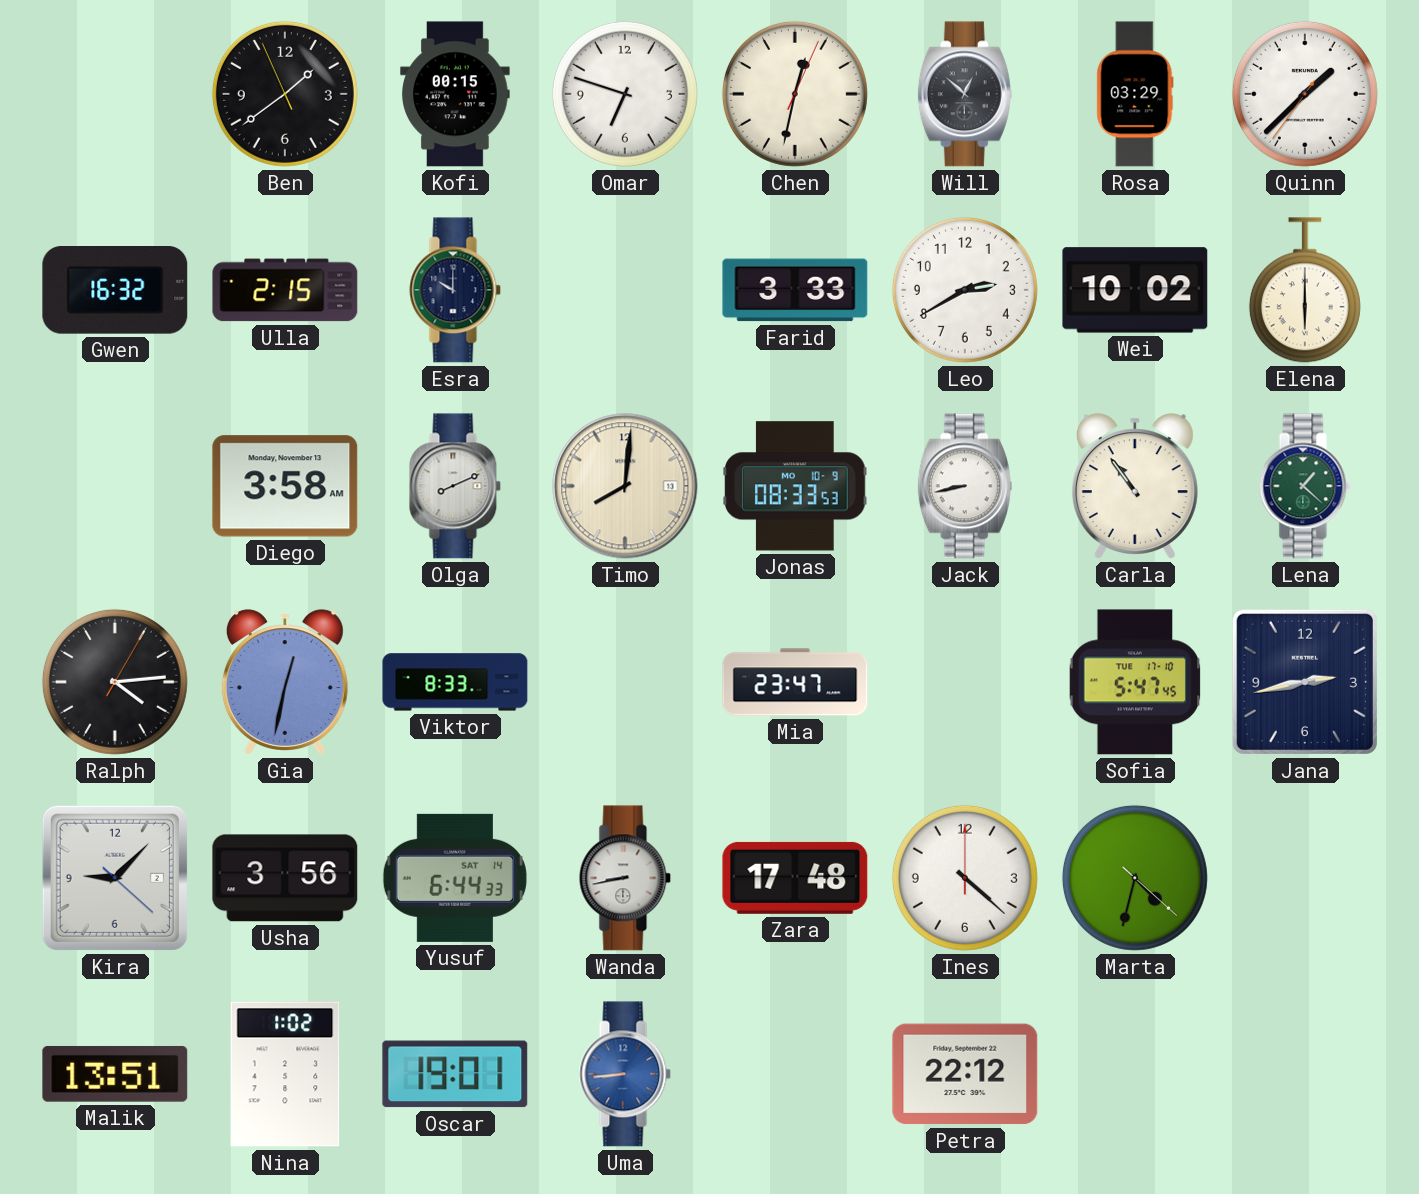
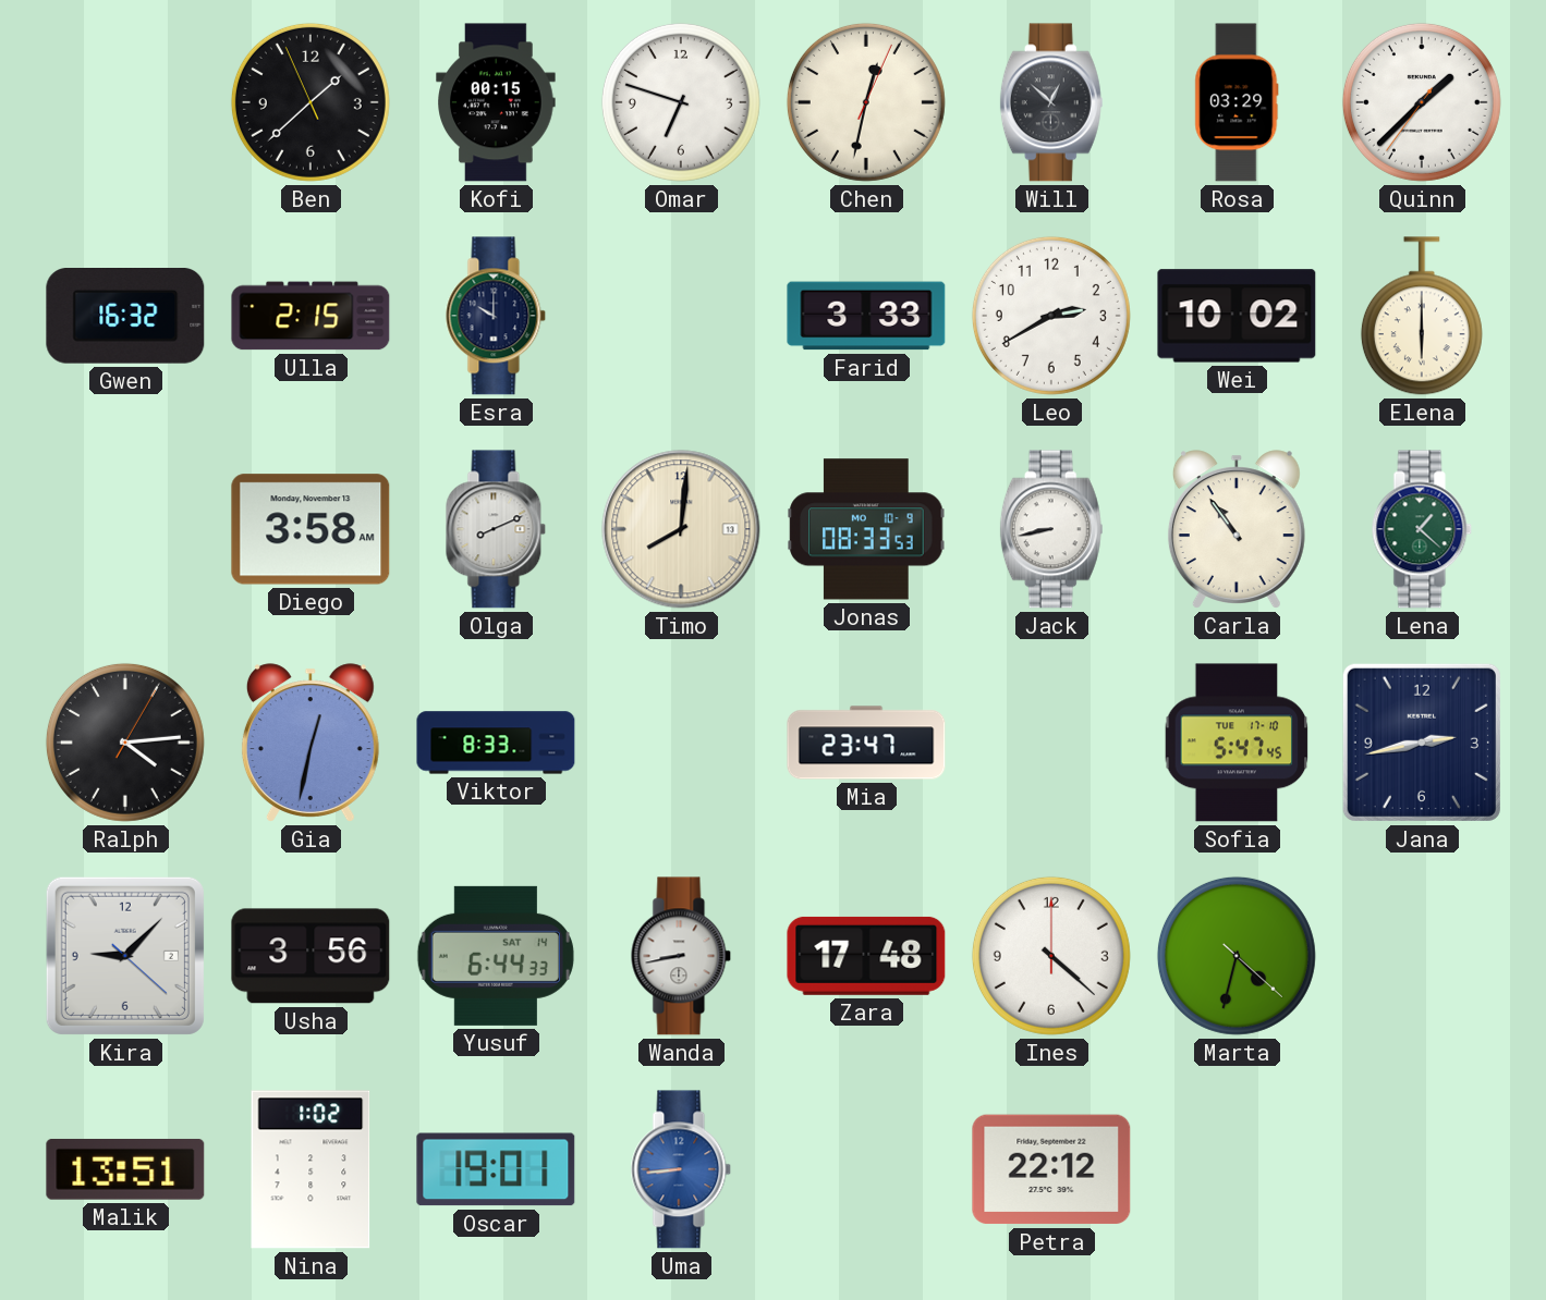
Ben: 1:38 -> 1:37 (311, 102)
